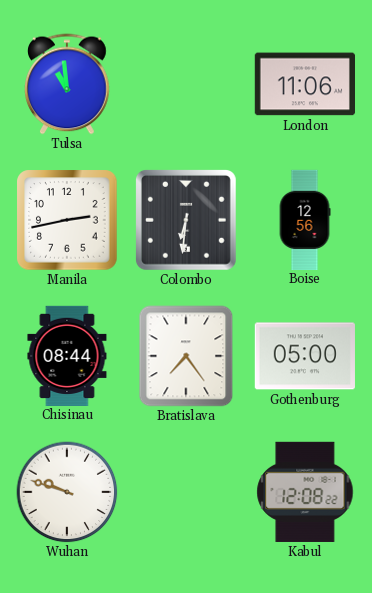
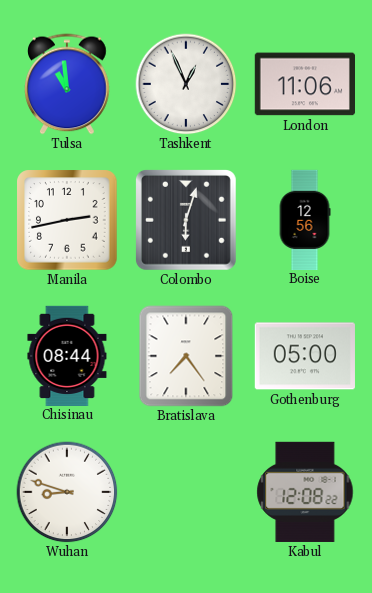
Tashkent: none -> 12:56 (186, 84)
Colombo: 6:31 -> 6:03 (186, 220)
Wuhan: 9:48 -> 8:48 (67, 492)
